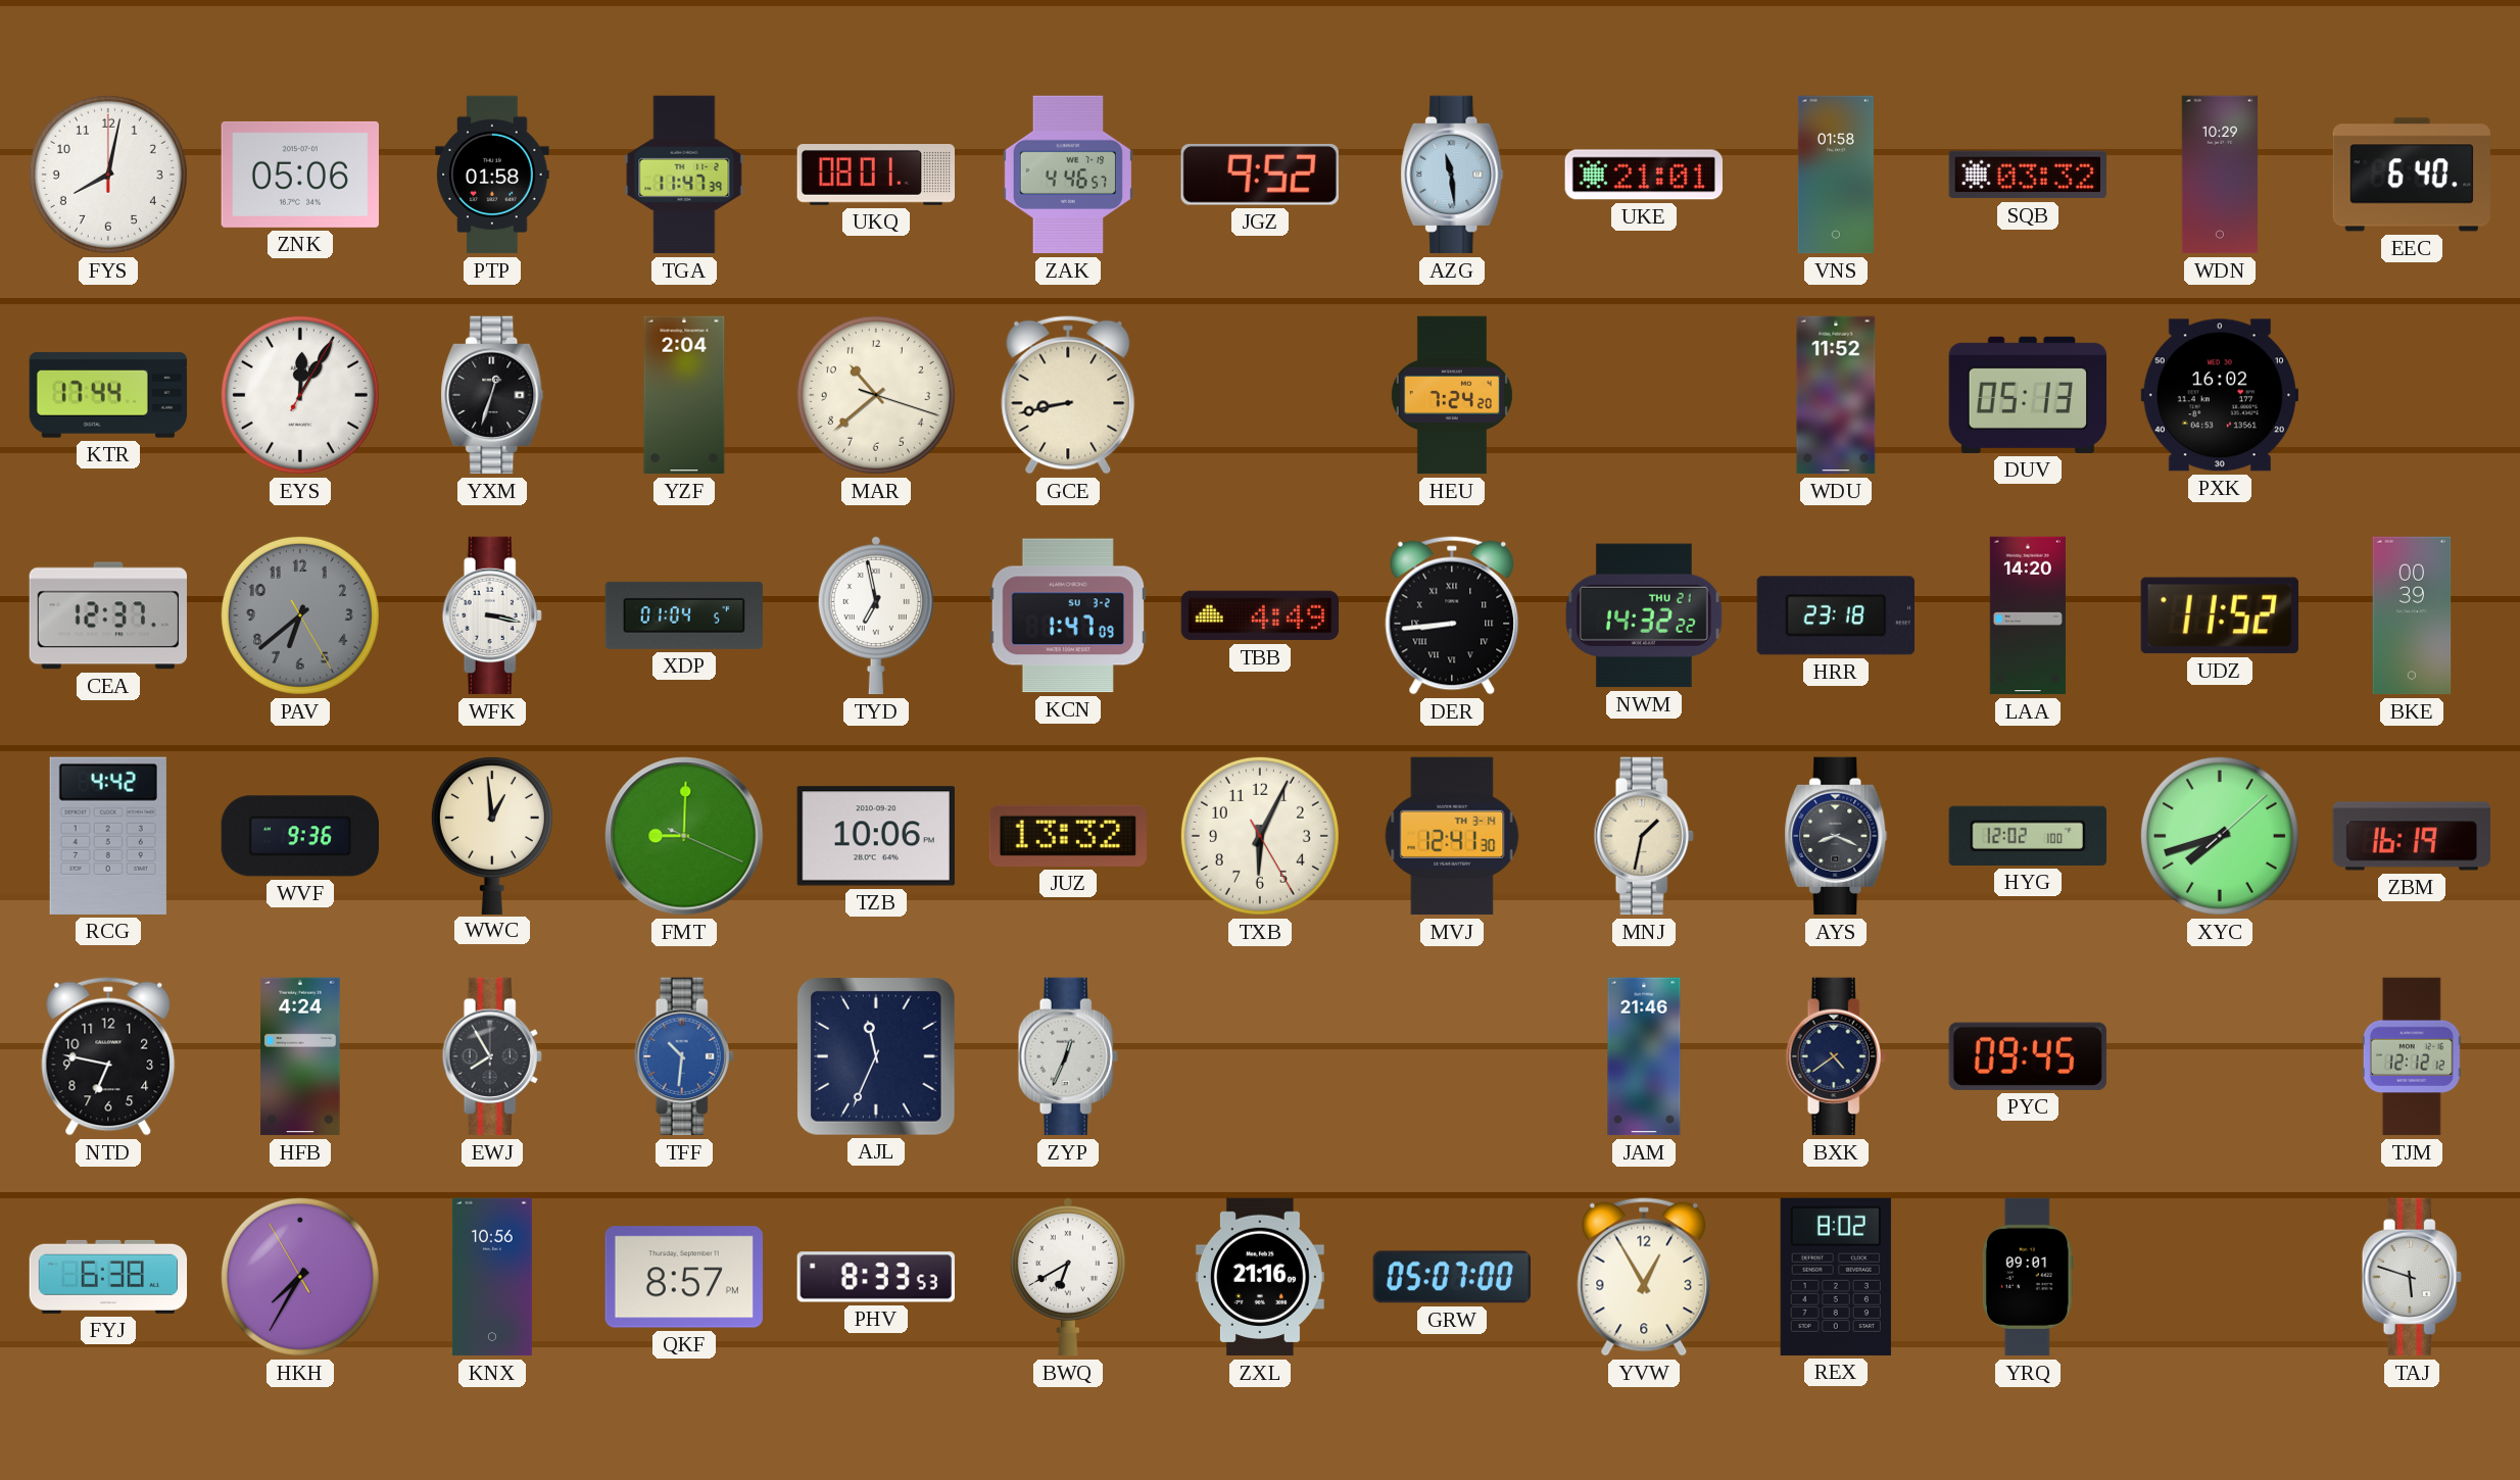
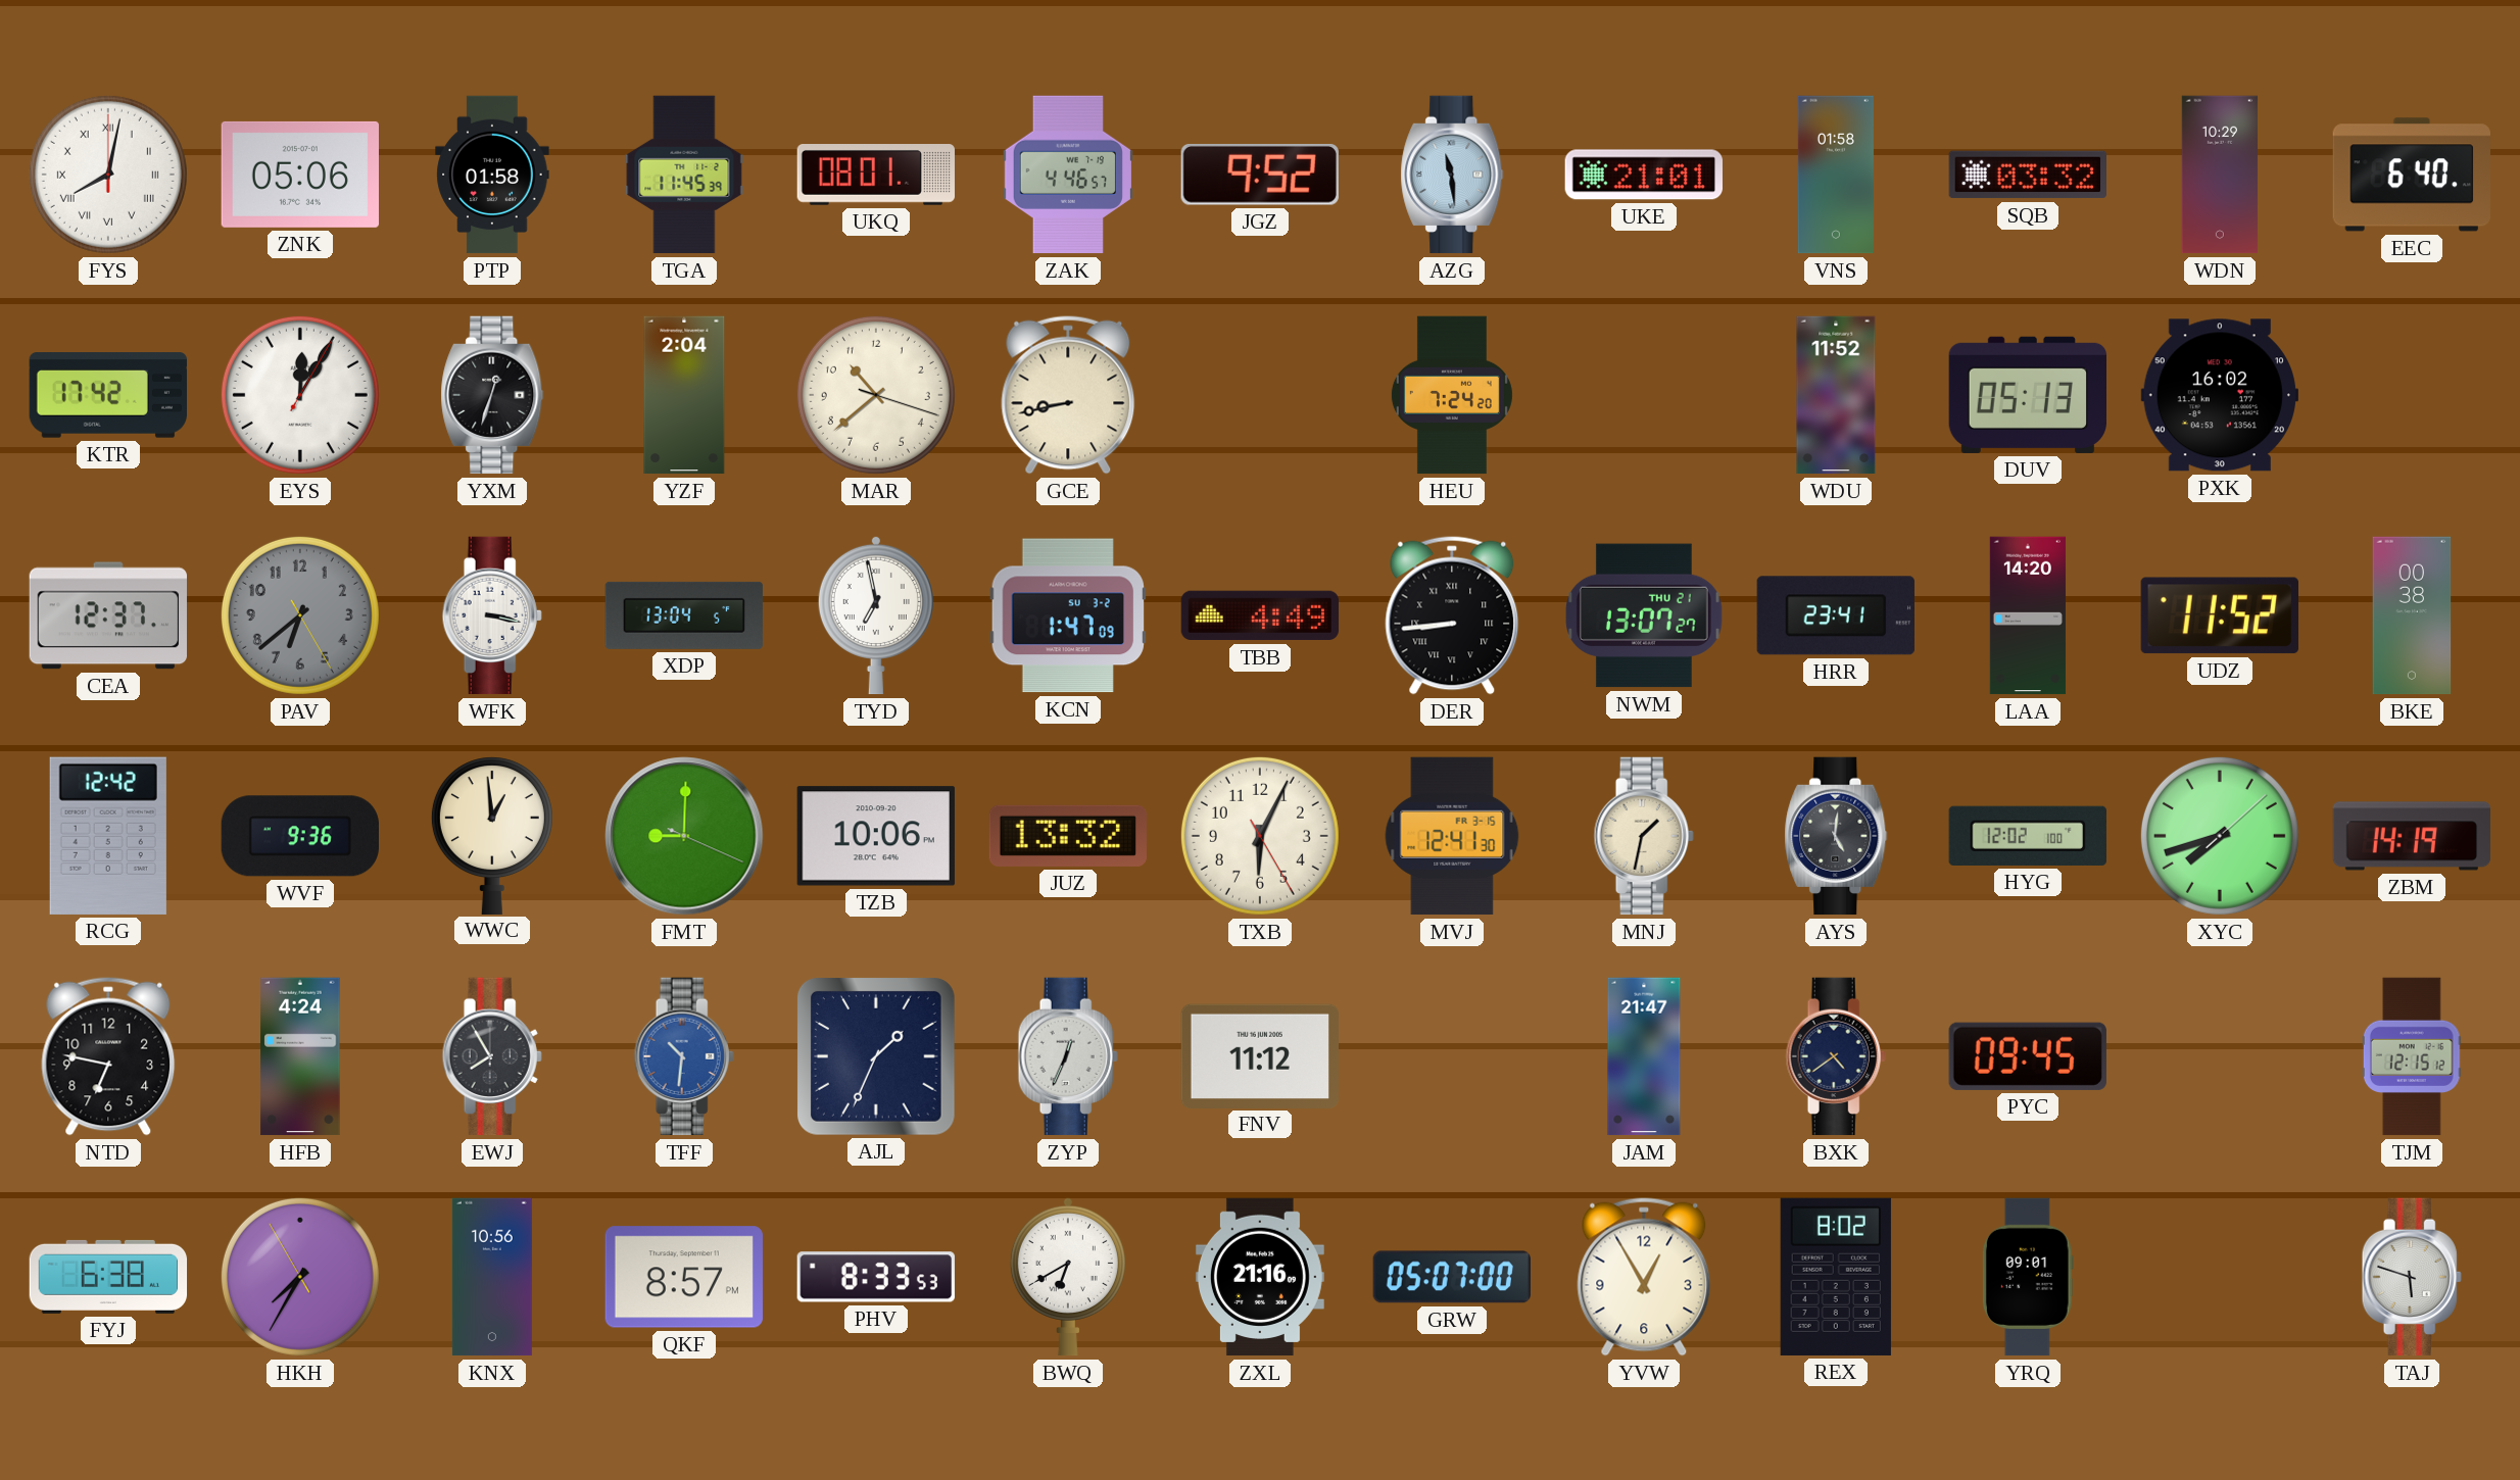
FYS numerals: Arabic -> Roman (108, 175)
TGA: 11:47 -> 11:45 (684, 175)
KTR: 17:44 -> 17:42 (108, 395)
XDP: 01:04 -> 13:04 (684, 615)
NWM: 14:32 -> 13:07 (1645, 615)
HRR: 23:18 -> 23:41 (1835, 615)
BKE: 00:39 -> 00:38 (2412, 615)
RCG: 4:42 -> 12:42 (108, 836)
MVJ date: TH 3-14 -> FR 3-15 (1452, 836)
AYS: 8:19 -> 5:01 (1836, 836)
ZBM: 16:19 -> 14:19 (2412, 836)
AJL: 11:34 -> 1:34 (876, 1056)
FNV: none -> 11:12 (1259, 1055)
JAM: 21:46 -> 21:47 (1644, 1056)
TJM: 12:12 -> 12:15 (2412, 1056)
